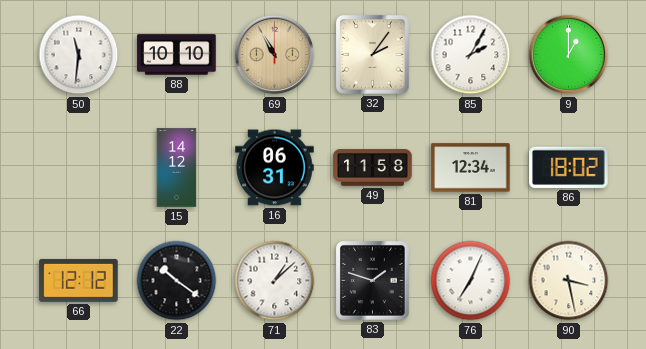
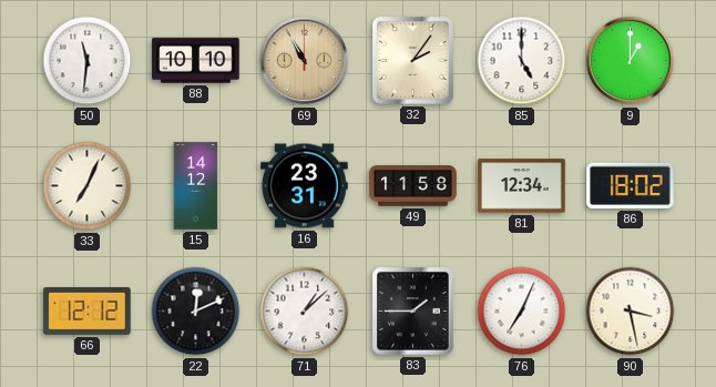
85: 2:05 -> 5:00 (522, 61)
33: none -> 7:04 (88, 186)
16: 06:31 -> 23:31 (305, 186)
22: 10:21 -> 12:11 (196, 312)
83: 1:48 -> 1:45 (413, 312)
